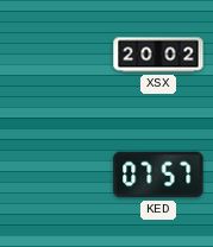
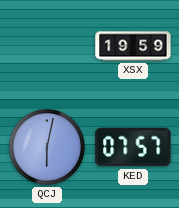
XSX: 20:02 -> 19:59 (133, 46)
QCJ: none -> 6:02 (47, 147)
